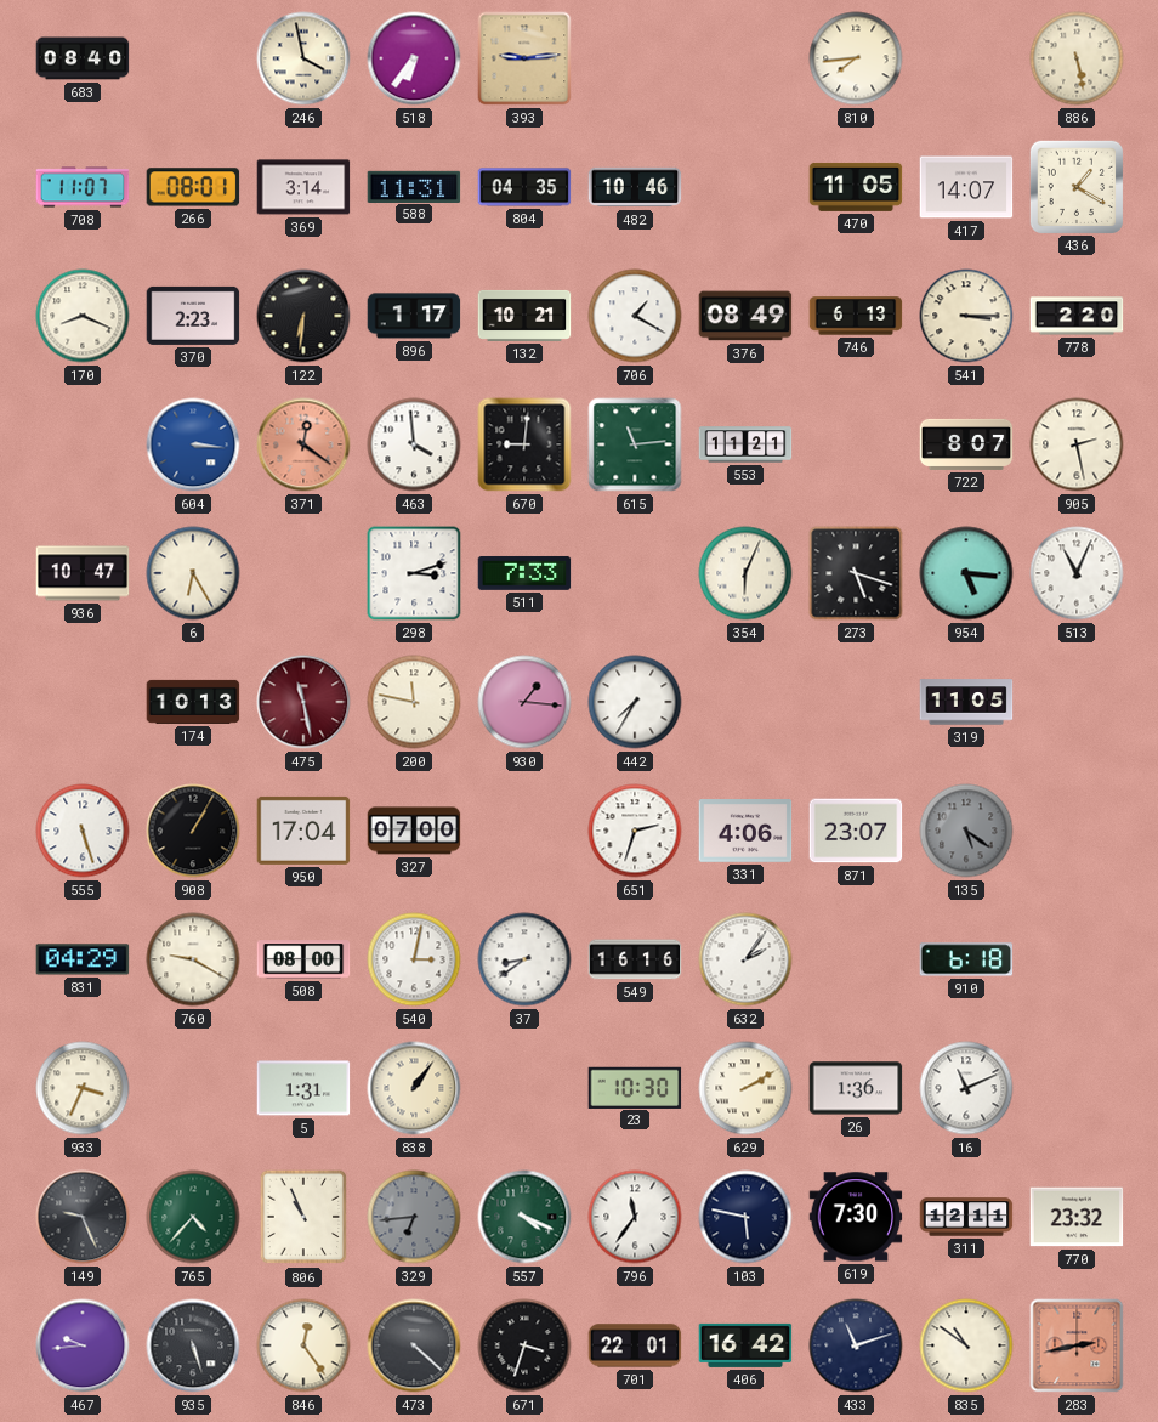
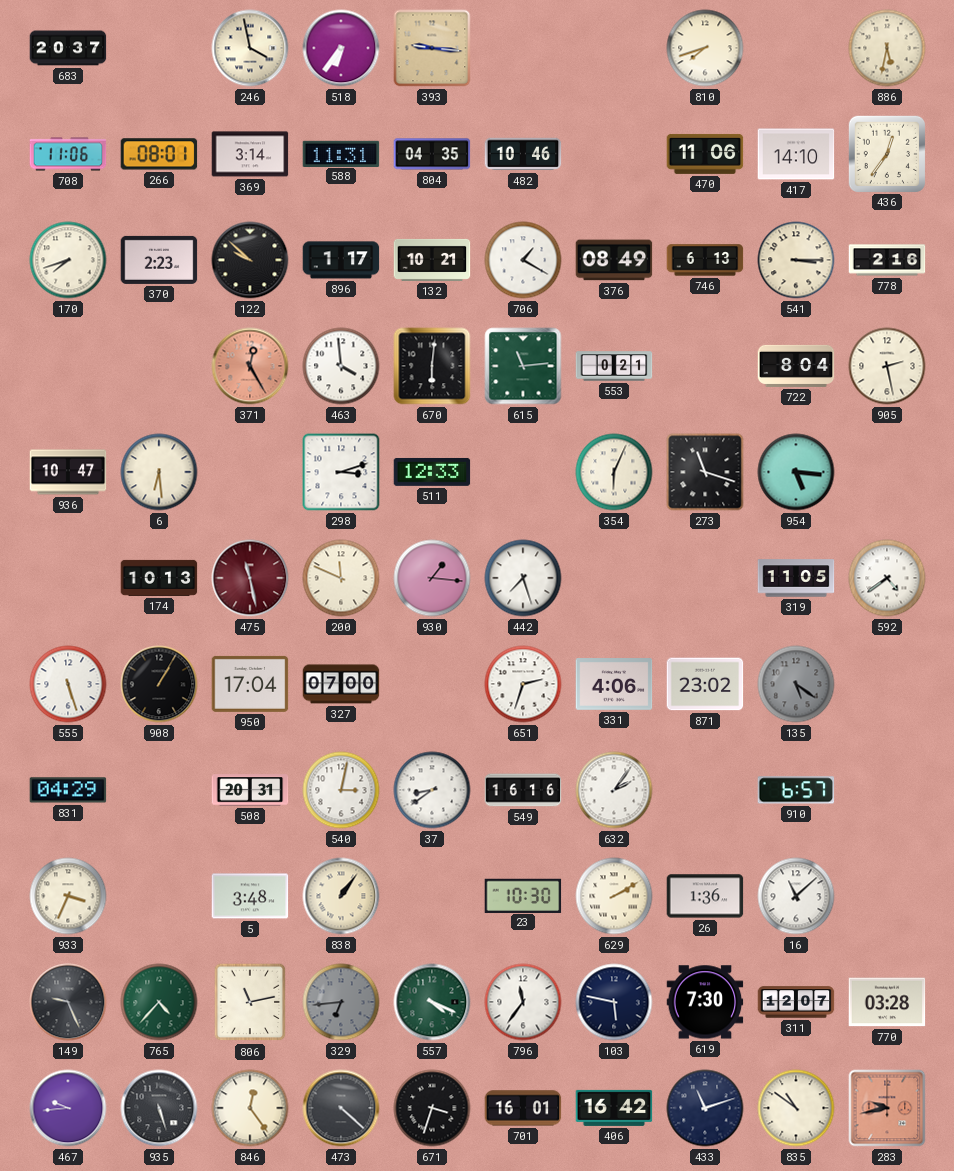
683: 08:40 -> 20:37 (68, 48)
393: 9:14 -> 9:16 (432, 48)
810: 7:44 -> 7:42 (705, 48)
886: 5:28 -> 5:32 (887, 48)
708: 11:07 -> 11:06 (68, 154)
470: 11:05 -> 11:06 (705, 154)
417: 14:07 -> 14:10 (796, 154)
436: 1:20 -> 12:36 (886, 153)
170: 8:19 -> 7:42 (68, 260)
122: 6:31 -> 9:52 (250, 260)
778: 2:20 -> 2:16 (887, 260)
604: 3:16 -> none (193, 444)
371: 12:21 -> 12:25 (250, 366)
670: 9:01 -> 6:01 (432, 366)
553: 11:21 -> 0:21 (614, 366)
722: 8:07 -> 8:04 (796, 366)
6: 6:25 -> 6:29 (159, 472)
511: 7:33 -> 12:33 (432, 472)
273: 5:18 -> 11:18 (705, 472)
513: 11:04 -> none (1077, 573)
200: 11:47 -> 11:49 (341, 578)
442: 7:35 -> 7:27 (523, 578)
592: none -> 4:39 (887, 578)
871: 23:07 -> 23:02 (705, 684)
760: 9:20 -> none (193, 959)
508: 08:00 -> 20:31 (250, 790)
910: 6:18 -> 6:57 (796, 790)
5: 1:31 -> 3:48 (250, 896)
16: 11:11 -> 11:08 (796, 896)
806: 10:56 -> 11:13 (250, 1002)
311: 12:11 -> 12:07 (796, 1002)
770: 23:32 -> 03:28 (887, 1002)
701: 22:01 -> 16:01 (523, 1108)
283: 2:43 -> 9:43 (887, 1108)
